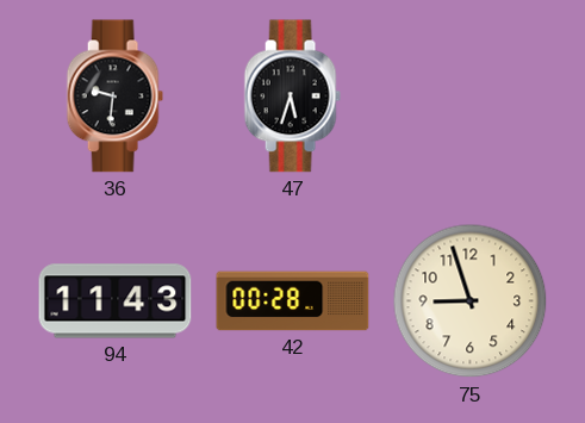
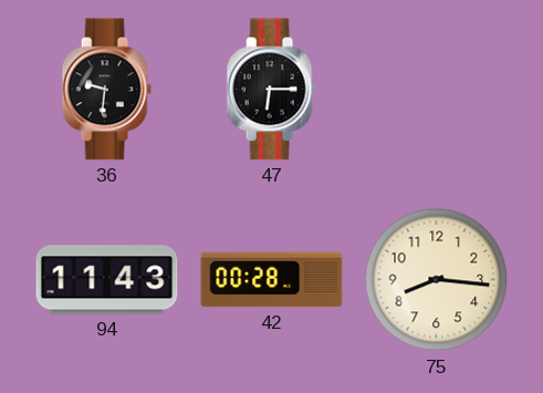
47: 5:33 -> 6:15 (271, 90)
75: 8:57 -> 8:16 (437, 280)
